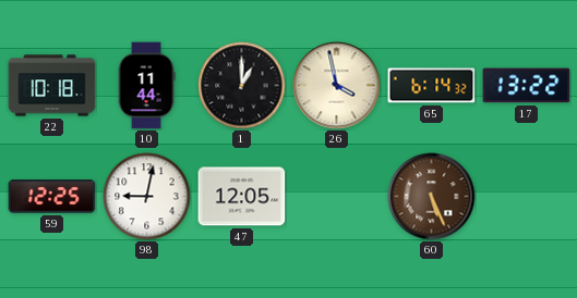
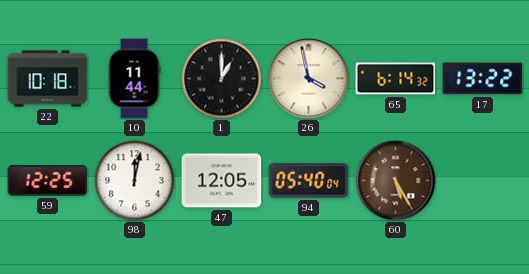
98: 9:02 -> 12:02 (135, 181)
94: none -> 05:40 (309, 181)
60: 5:26 -> 5:25 (396, 181)
